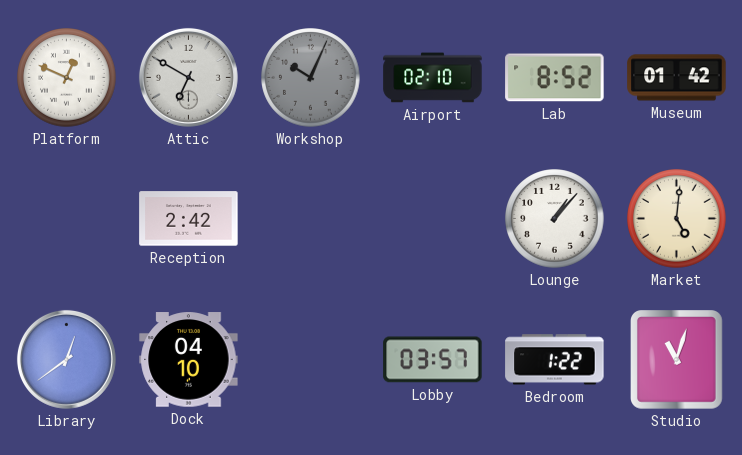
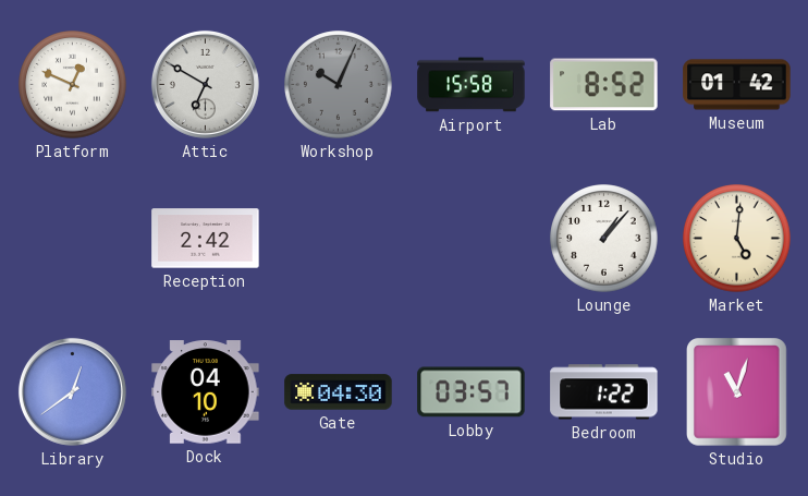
Airport: 02:10 -> 15:58 (472, 85)
Gate: none -> 04:30 (339, 392)
